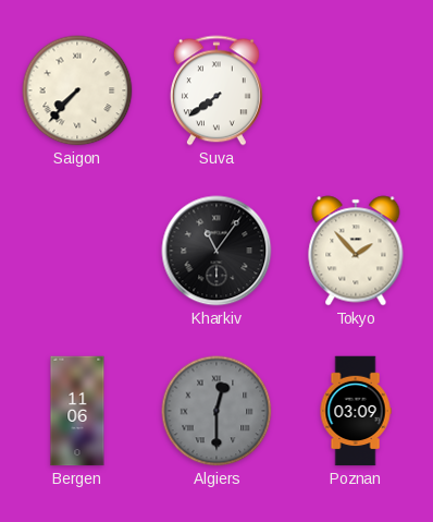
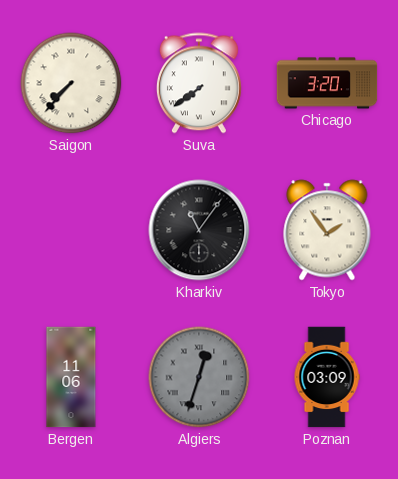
Chicago: none -> 3:20 (327, 83)
Tokyo: 1:53 -> 1:54 (327, 230)
Algiers: 12:30 -> 12:33 (199, 377)
